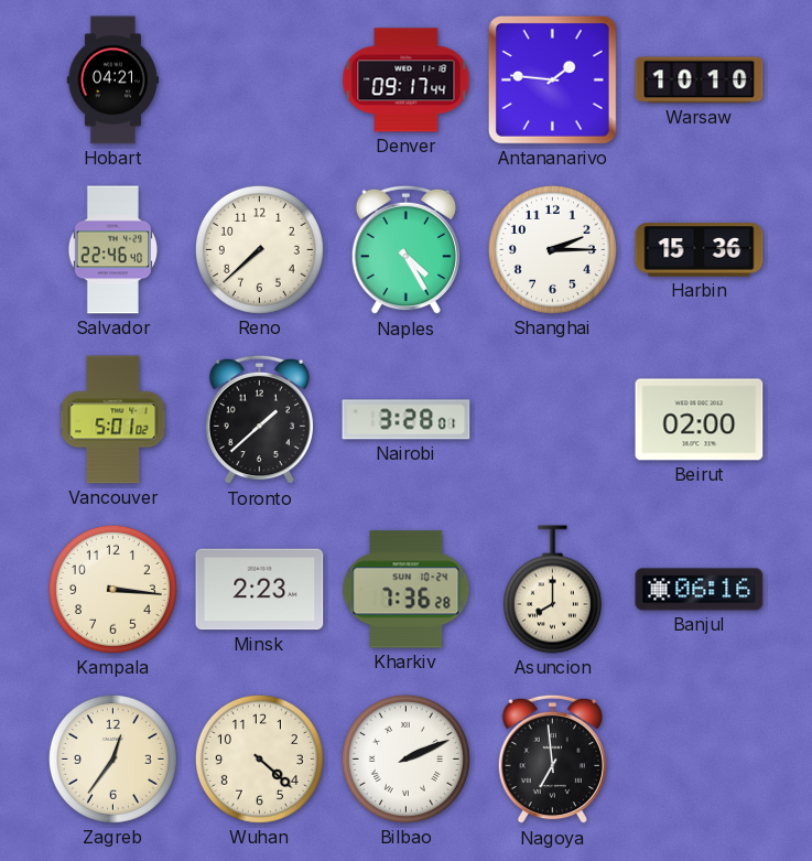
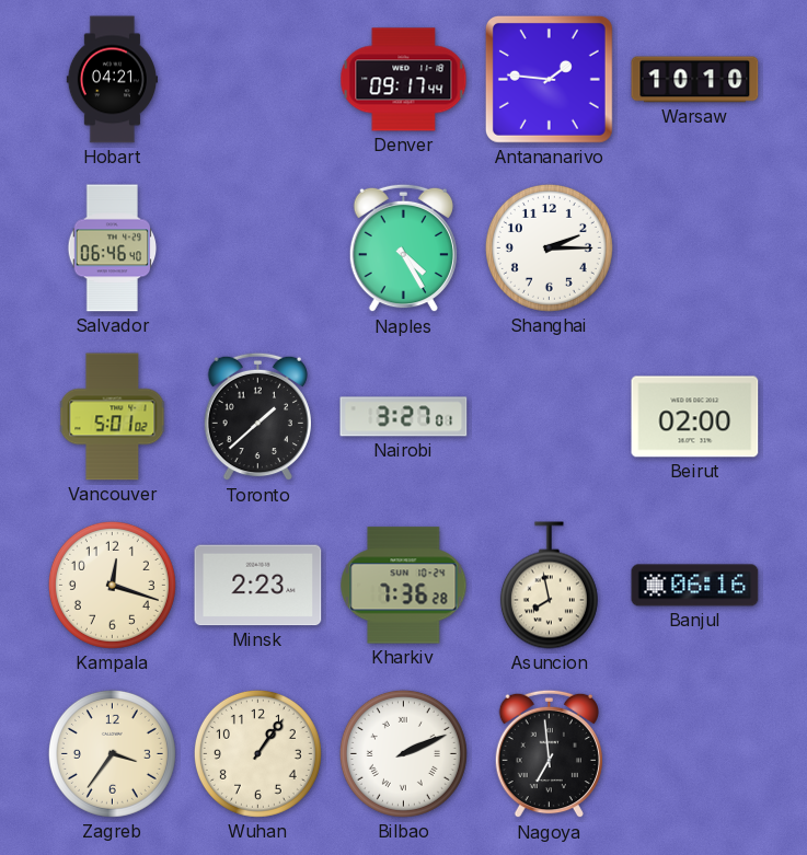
Salvador: 22:46 -> 06:46 (113, 249)
Reno: 7:38 -> none (259, 249)
Harbin: 15:36 -> none (700, 250)
Nairobi: 3:28 -> 3:27 (404, 417)
Kampala: 3:16 -> 12:18 (112, 585)
Asuncion: 8:00 -> 7:58 (549, 586)
Zagreb: 12:36 -> 3:36 (112, 753)
Wuhan: 4:22 -> 1:06 (257, 753)
